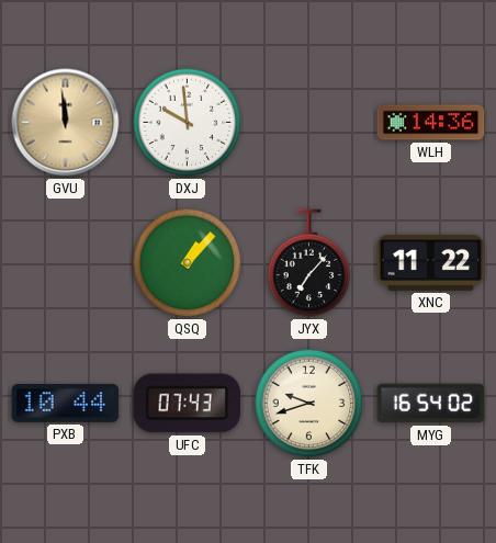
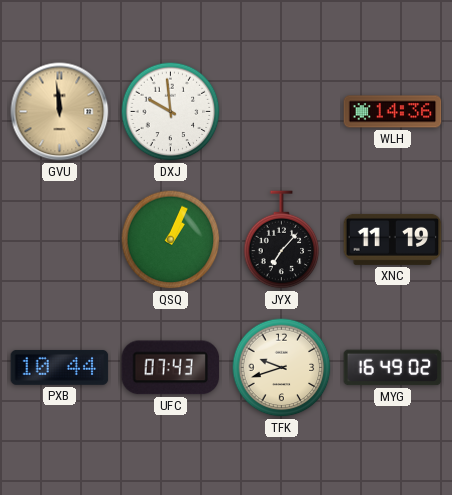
QSQ: 1:07 -> 1:04 (171, 240)
XNC: 11:22 -> 11:19 (393, 239)
MYG: 16:54 -> 16:49 (393, 368)
